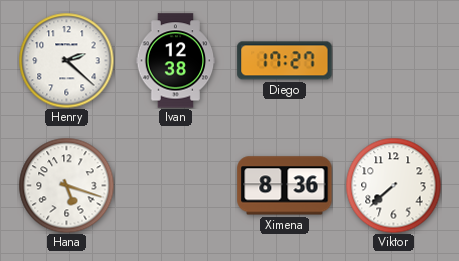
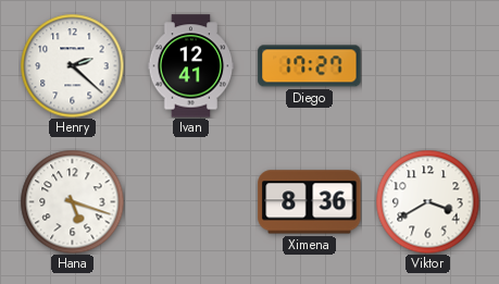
Ivan: 12:38 -> 12:41 (191, 66)
Viktor: 7:38 -> 3:40 (427, 201)
